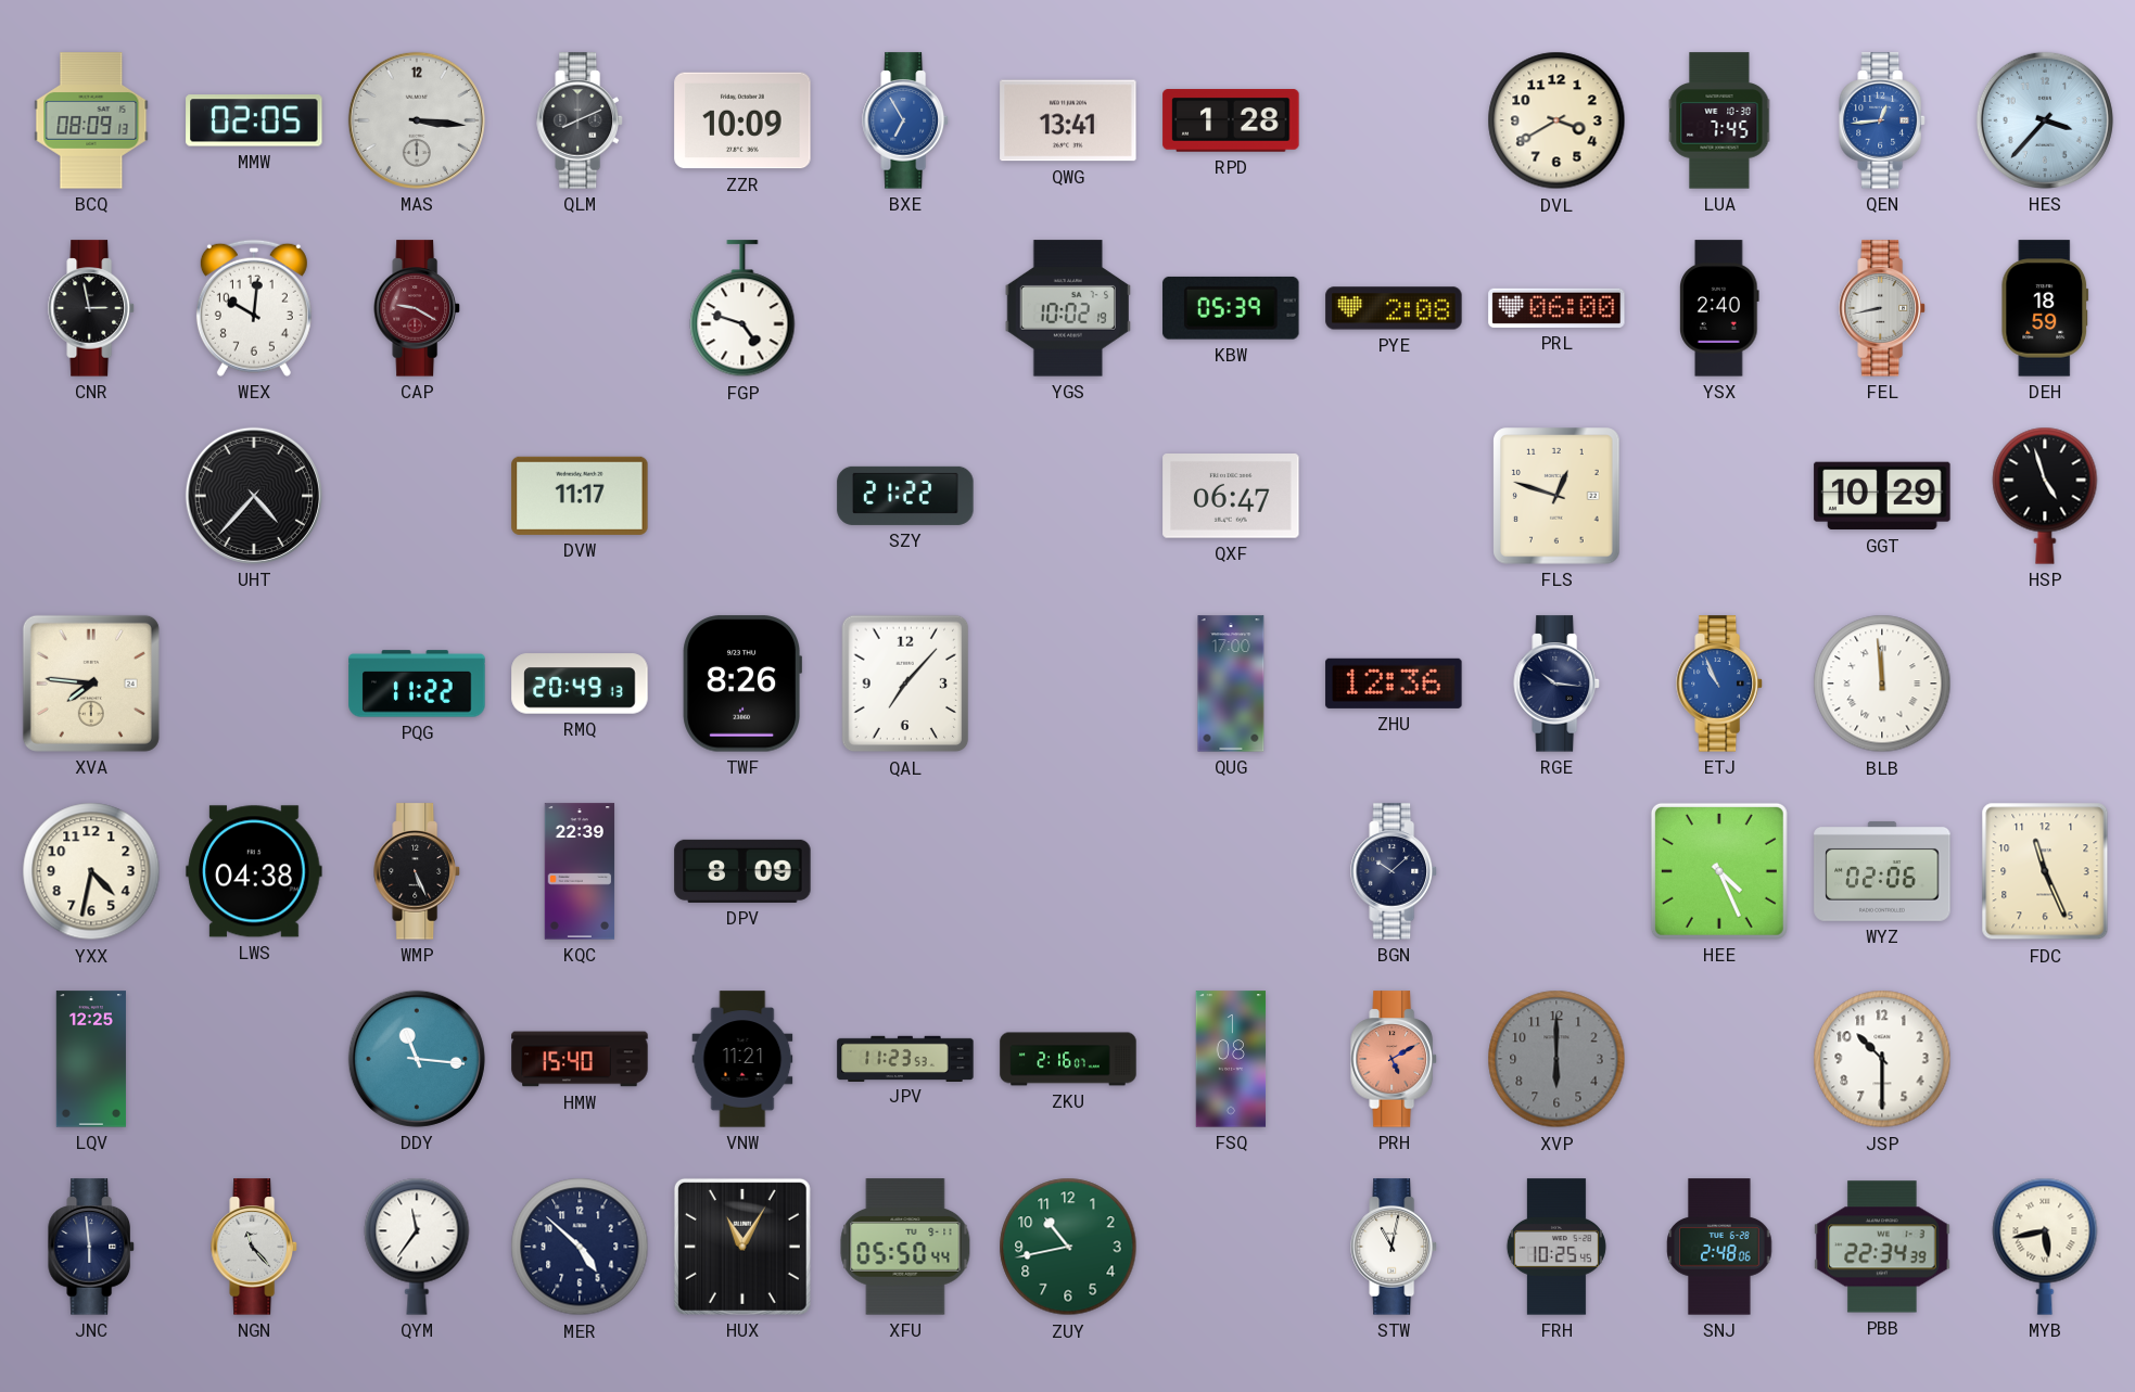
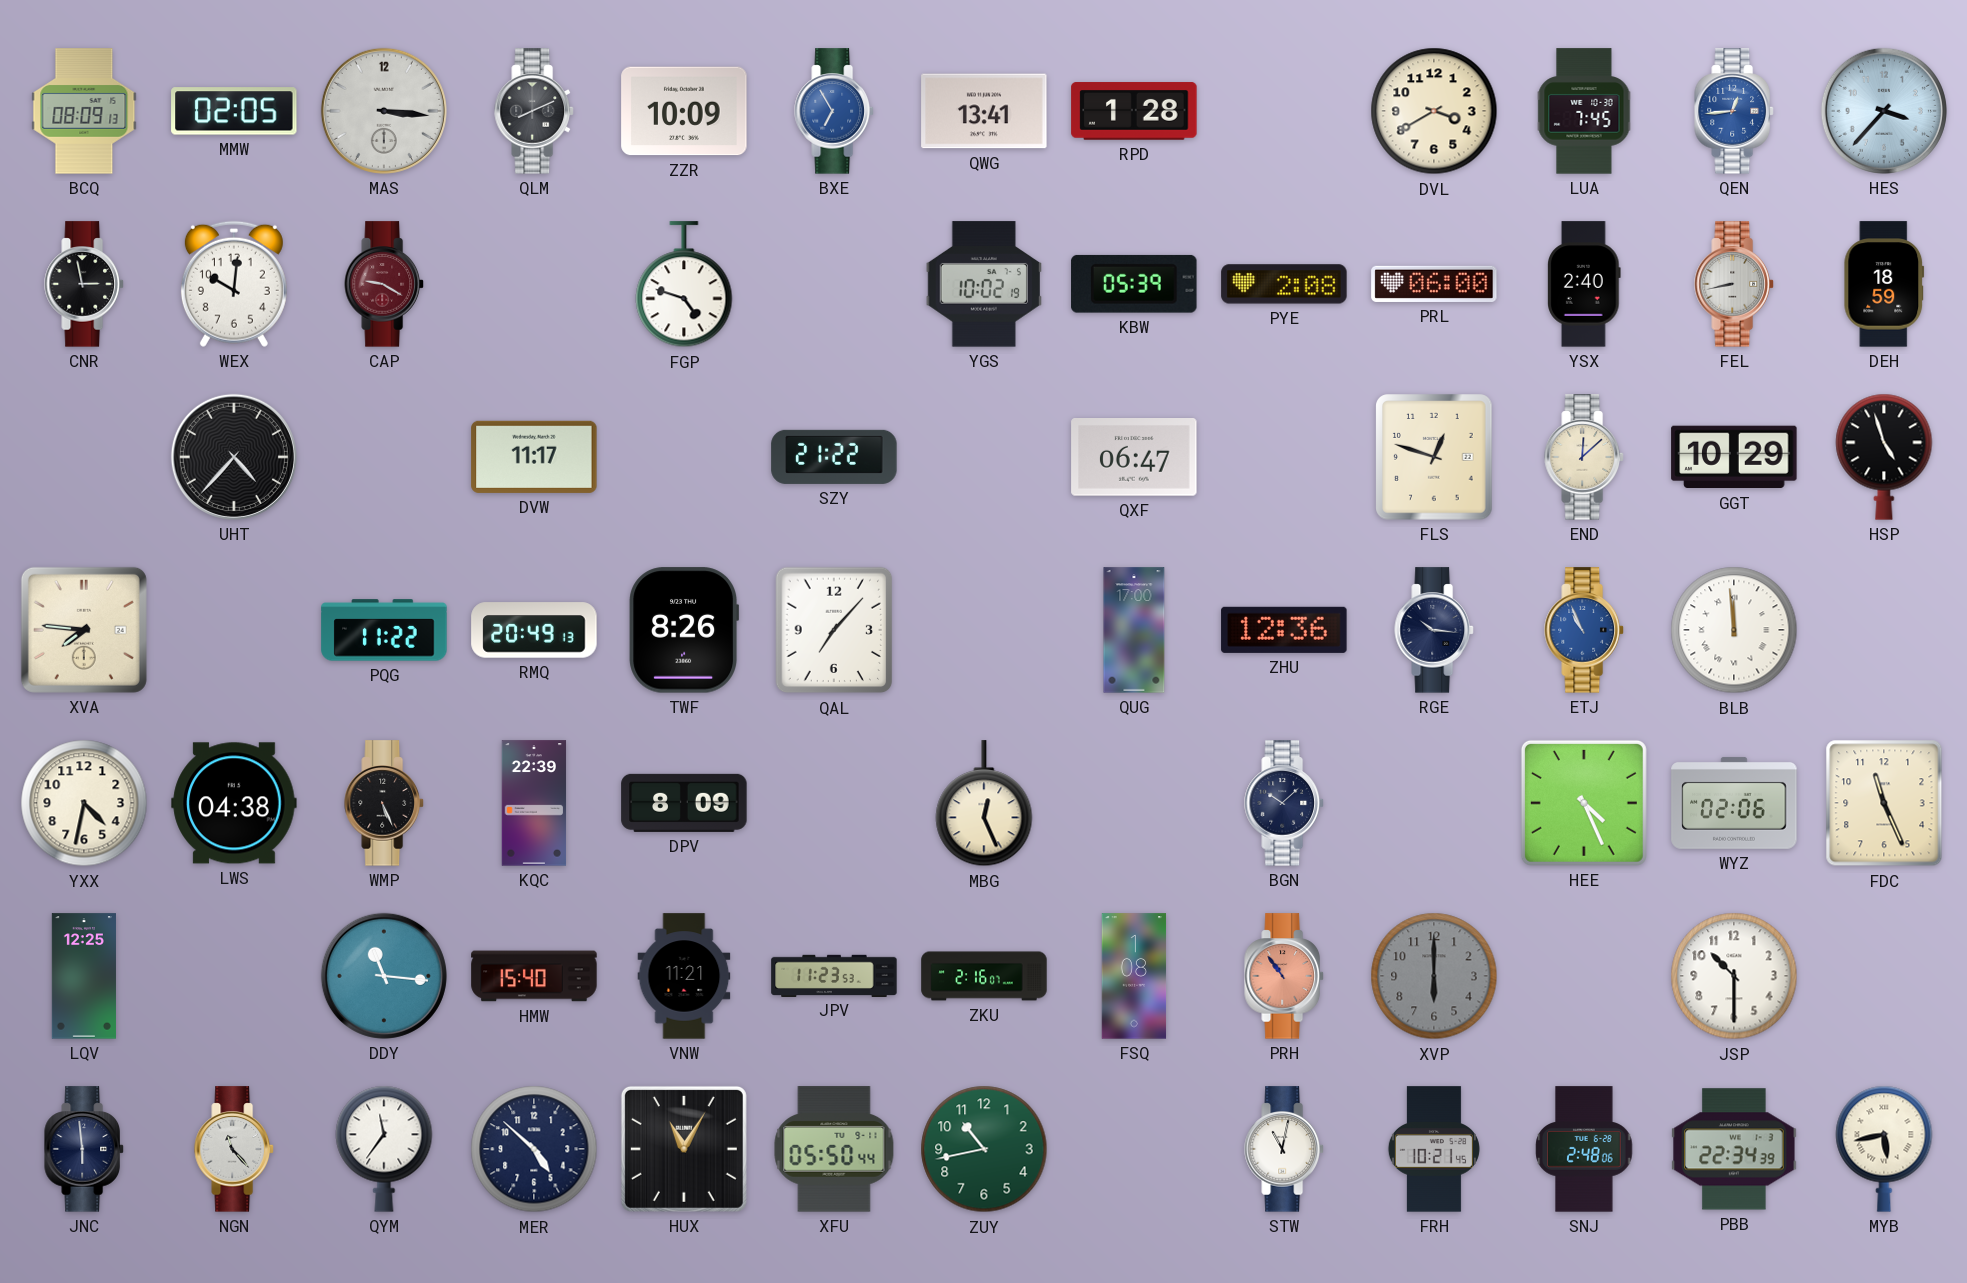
END: none -> 12:08 (1584, 457)
MBG: none -> 12:26 (984, 804)
PRH: 5:10 -> 10:54 (1284, 976)
FRH: 10:25 -> 10:21 (1434, 1149)
